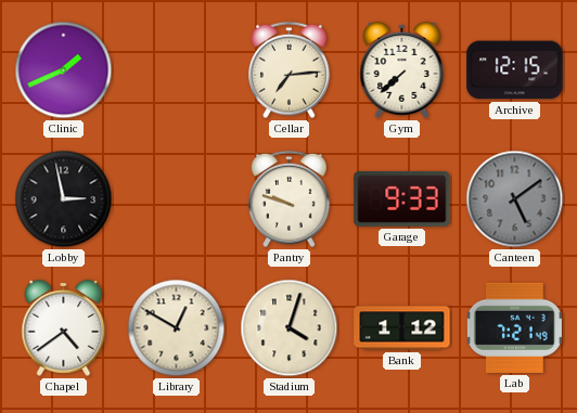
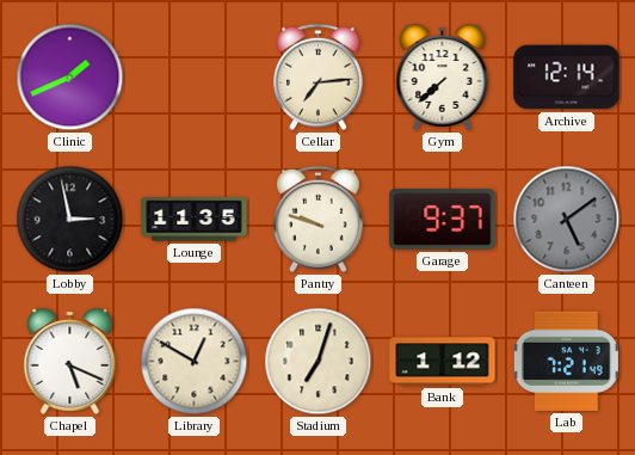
Archive: 12:15 -> 12:14 (567, 78)
Lounge: none -> 11:35 (195, 220)
Garage: 9:33 -> 9:37 (443, 220)
Chapel: 4:39 -> 5:19 (70, 361)
Stadium: 4:03 -> 7:03 (319, 362)
